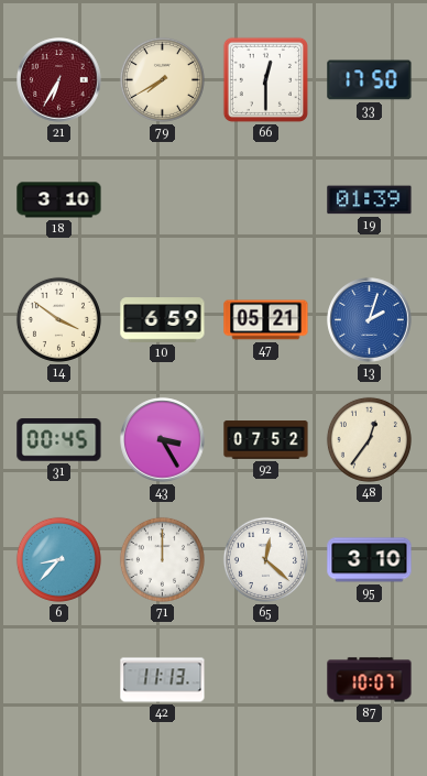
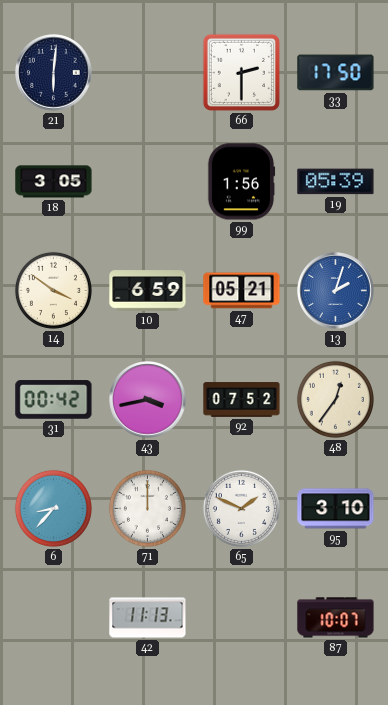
21: 6:35 -> 6:01 (54, 73)
21 dial: burgundy -> navy (54, 73)
79: 7:40 -> none (162, 79)
66: 12:30 -> 2:30 (241, 72)
18: 3:10 -> 3:05 (54, 182)
99: none -> 1:56 (241, 182)
19: 01:39 -> 05:39 (336, 182)
31: 00:45 -> 00:42 (54, 400)
43: 3:25 -> 3:43 (148, 400)
65: 12:22 -> 1:49 (241, 508)
